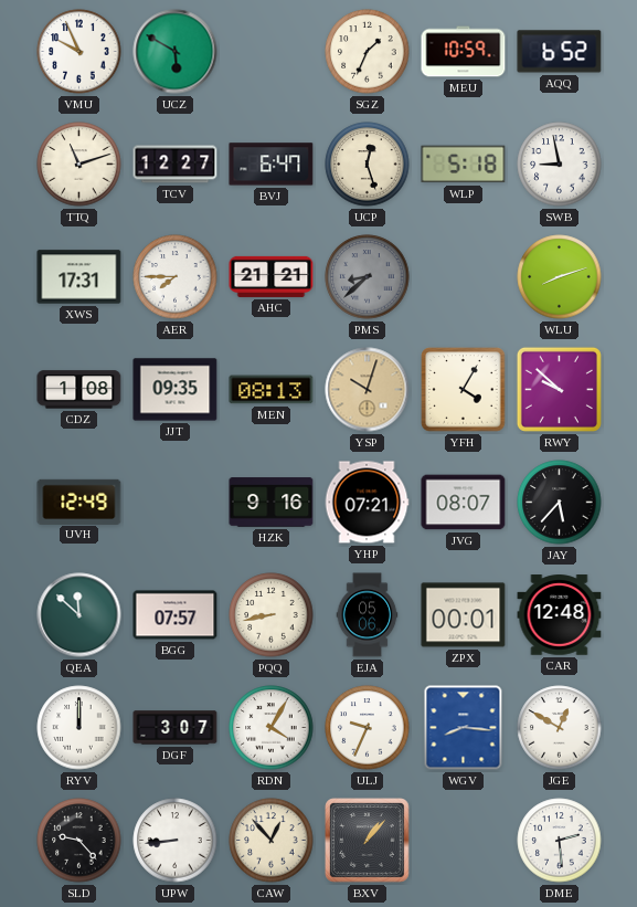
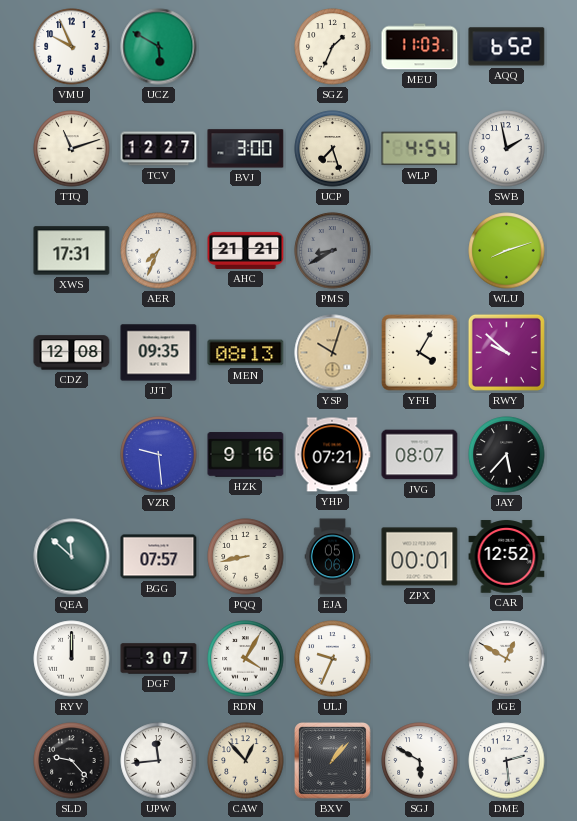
MEU: 10:59 -> 11:03 (420, 47)
BVJ: 6:47 -> 3:00 (246, 149)
UCP: 12:27 -> 7:27 (333, 149)
WLP: 5:18 -> 4:54 (420, 149)
SWB: 8:58 -> 1:58 (507, 149)
AER: 7:45 -> 7:34 (159, 251)
PMS: 8:38 -> 8:40 (333, 251)
CDZ: 1:08 -> 12:08 (72, 353)
UVH: 12:49 -> none (79, 502)
VZR: none -> 9:29 (159, 455)
CAR: 12:48 -> 12:52 (507, 557)
WGV: 8:16 -> none (464, 728)
UPW: 8:44 -> 11:44 (159, 761)
SGJ: none -> 5:50 (420, 761)
